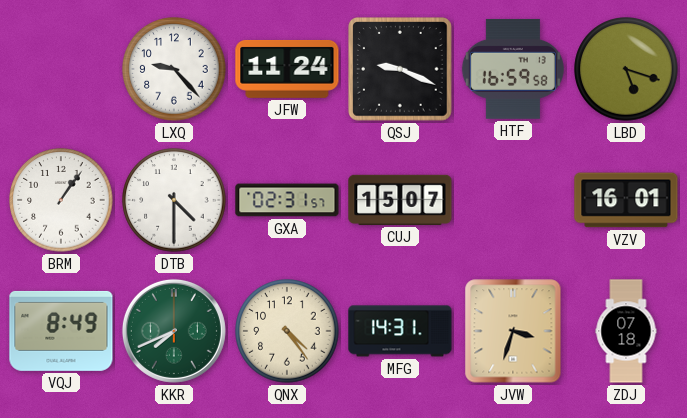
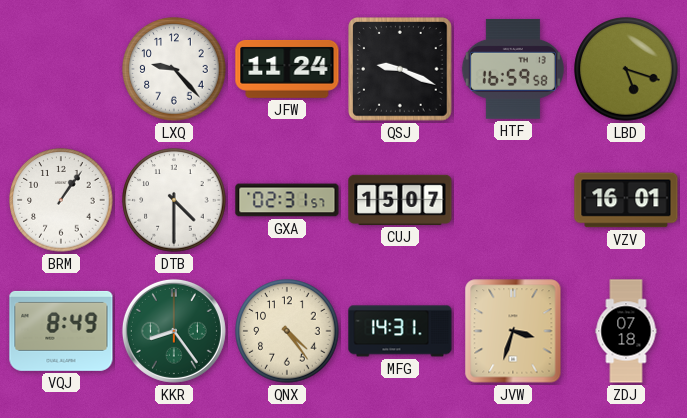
KKR: 7:41 -> 8:24 (174, 331)
